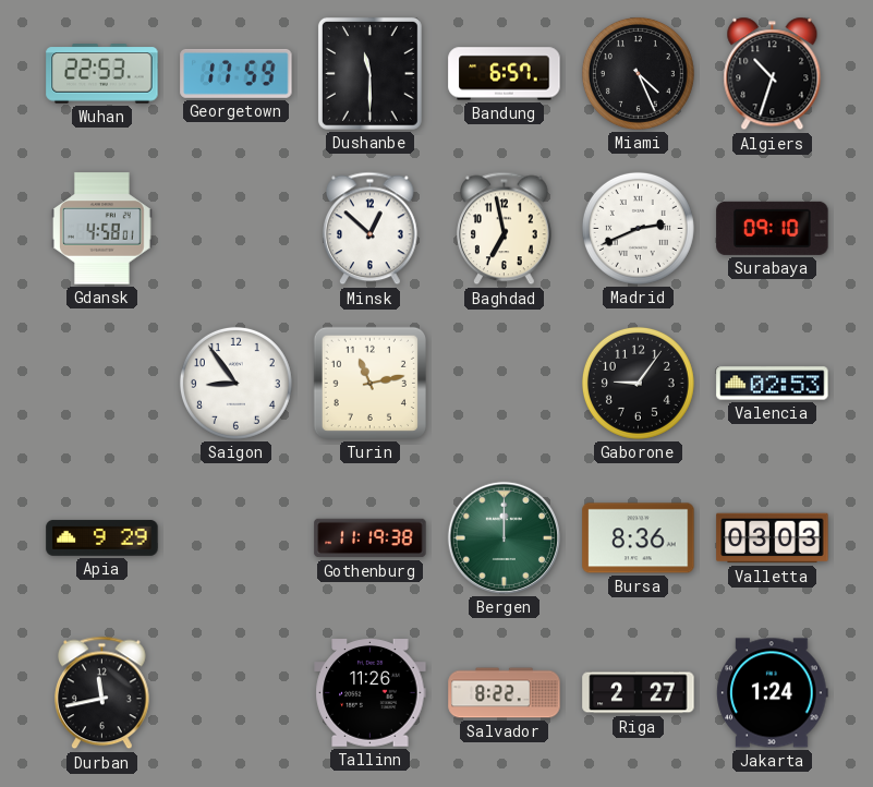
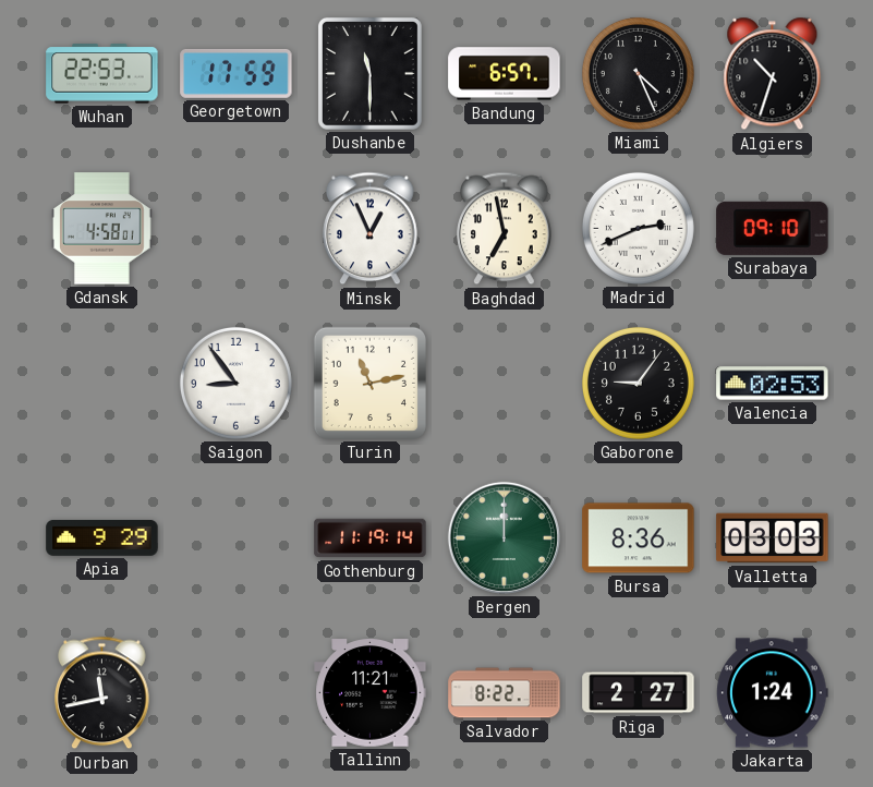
Minsk: 12:52 -> 12:56 (371, 229)
Gothenburg: 11:19:38 -> 11:19:14 (371, 538)
Tallinn: 11:26 -> 11:21 (371, 693)
